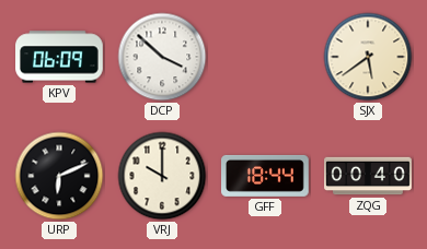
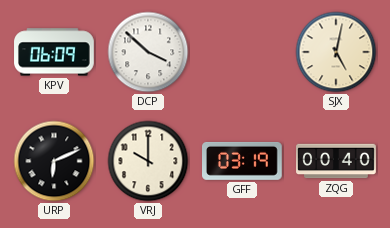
SJX: 5:39 -> 5:02 (336, 52)
GFF: 18:44 -> 03:19 (243, 161)
